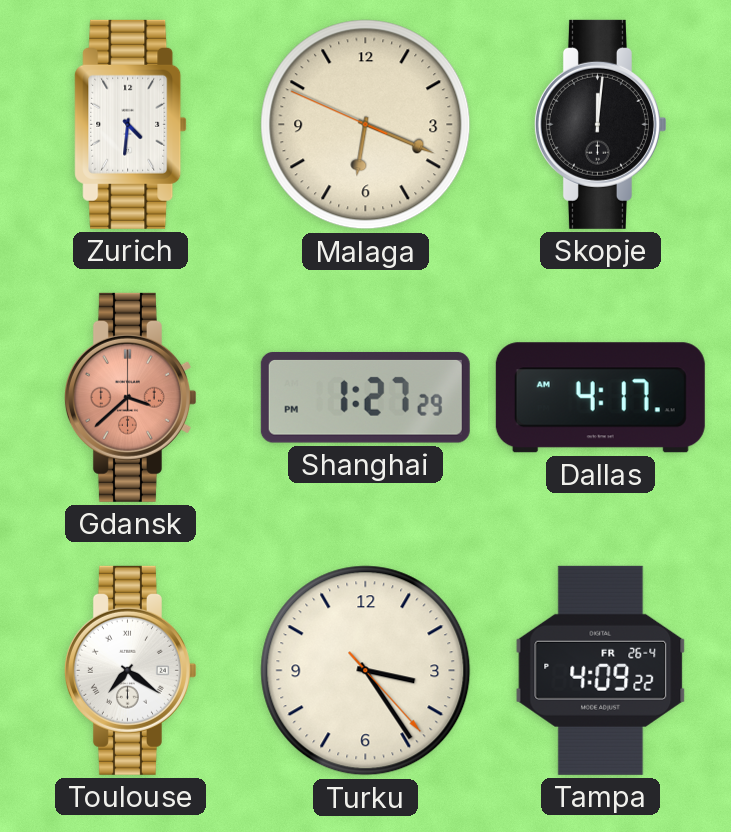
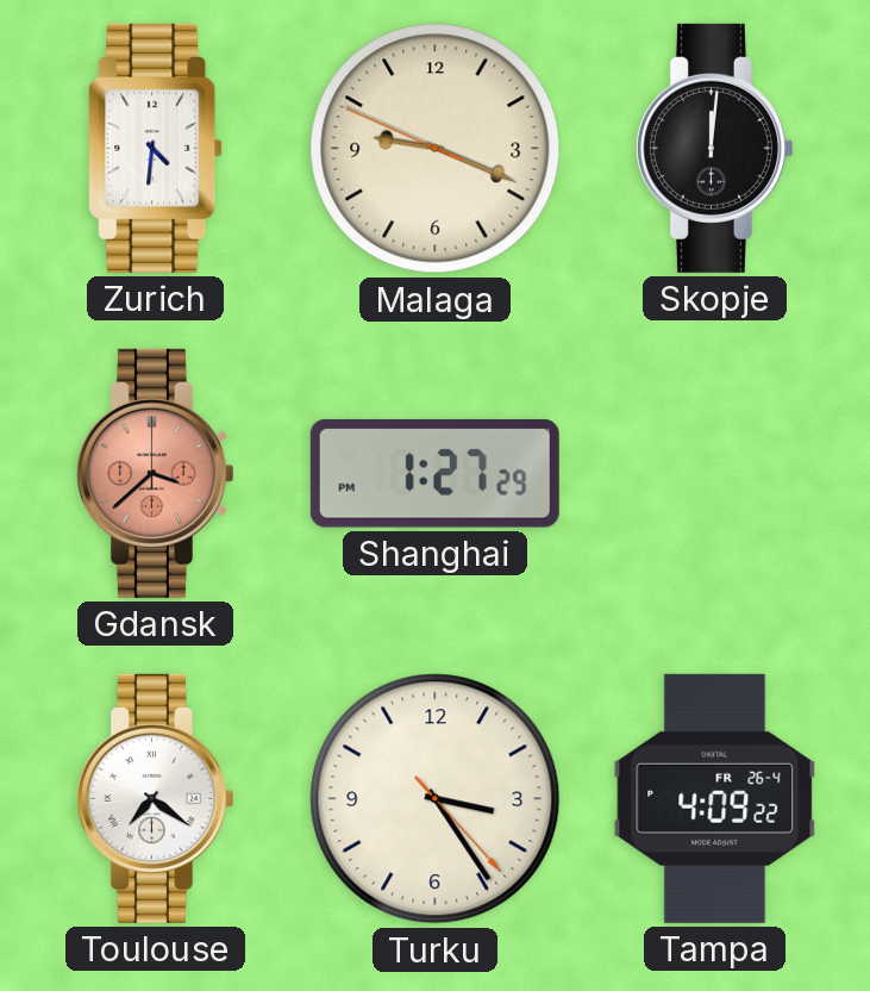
Malaga: 6:18 -> 9:18 (436, 149)
Dallas: 4:17 -> none (600, 398)
